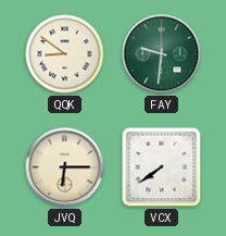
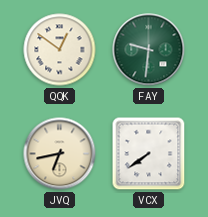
QQK: 8:51 -> 12:51 (60, 50)
JVQ: 6:15 -> 6:43 (60, 154)
